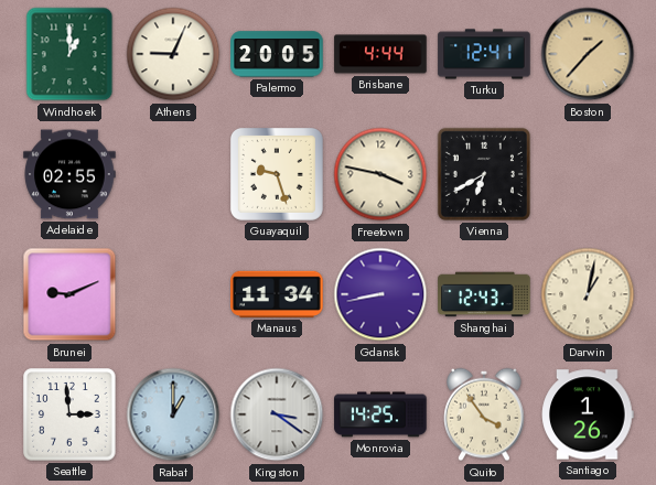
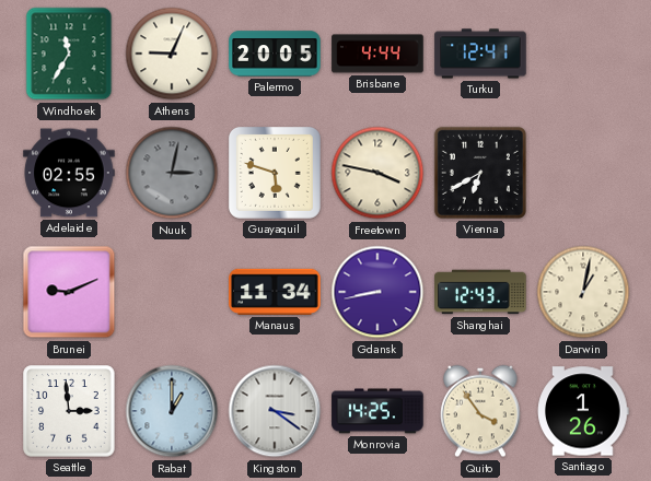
Windhoek: 1:00 -> 11:35 (69, 54)
Boston: 1:37 -> none (588, 54)
Nuuk: none -> 3:02 (172, 173)
Guayaquil: 9:27 -> 5:48 (275, 173)
